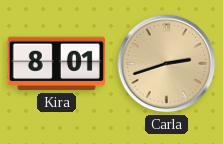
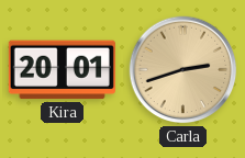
Kira: 8:01 -> 20:01 (62, 70)
